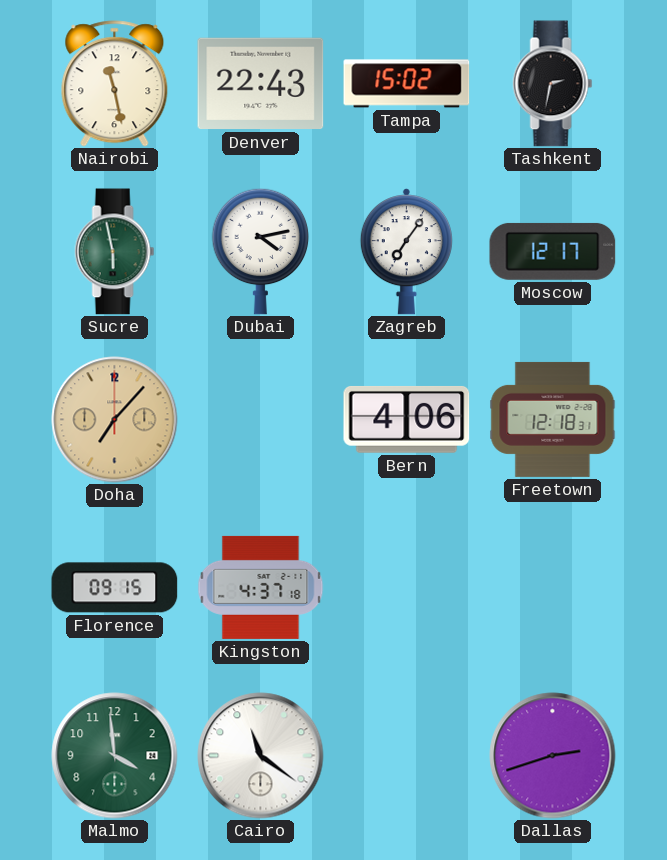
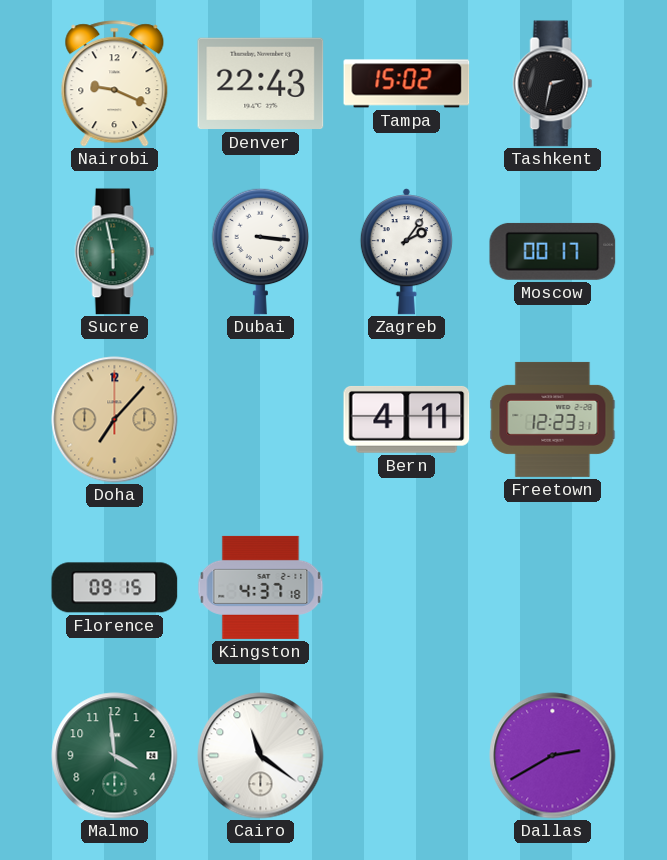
Nairobi: 11:28 -> 9:19 (115, 84)
Dubai: 4:13 -> 3:16 (261, 251)
Zagreb: 7:06 -> 2:06 (406, 252)
Moscow: 12:17 -> 00:17 (553, 251)
Bern: 4:06 -> 4:11 (407, 419)
Freetown: 12:18 -> 12:23 (553, 419)
Dallas: 2:42 -> 2:40 (553, 756)
